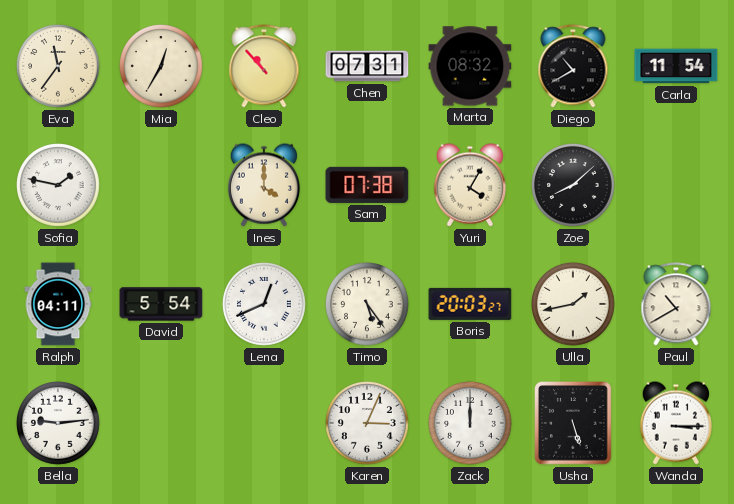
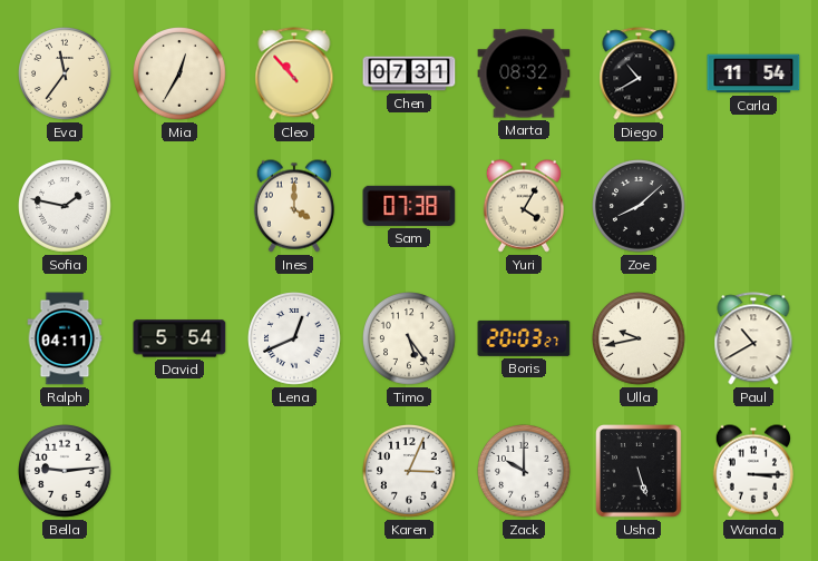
Ulla: 1:43 -> 9:43 (640, 339)
Zack: 12:00 -> 10:00 (525, 472)
